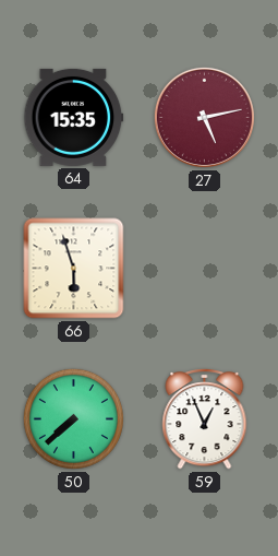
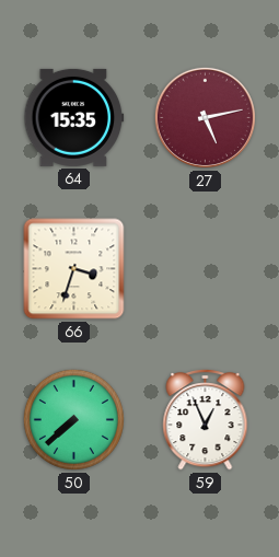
66: 5:57 -> 3:33 (74, 269)
